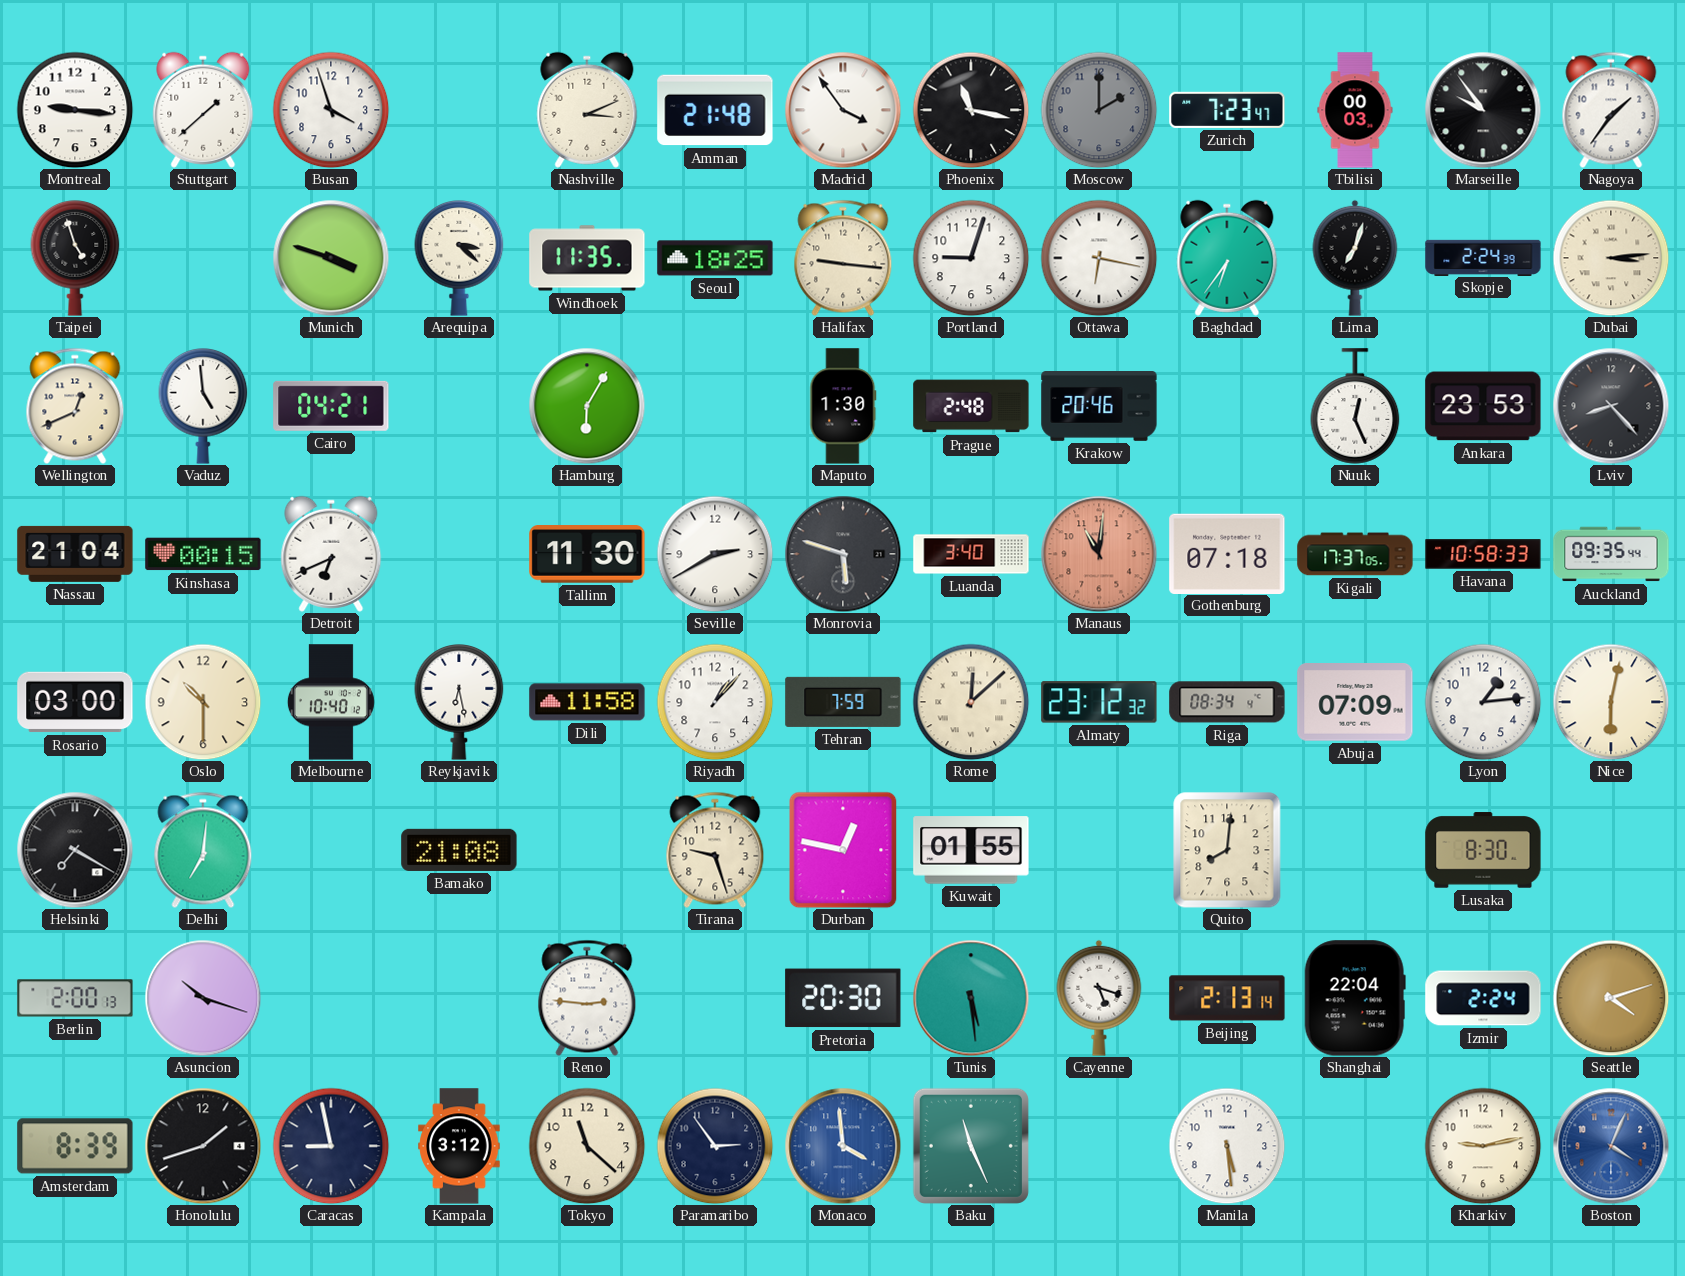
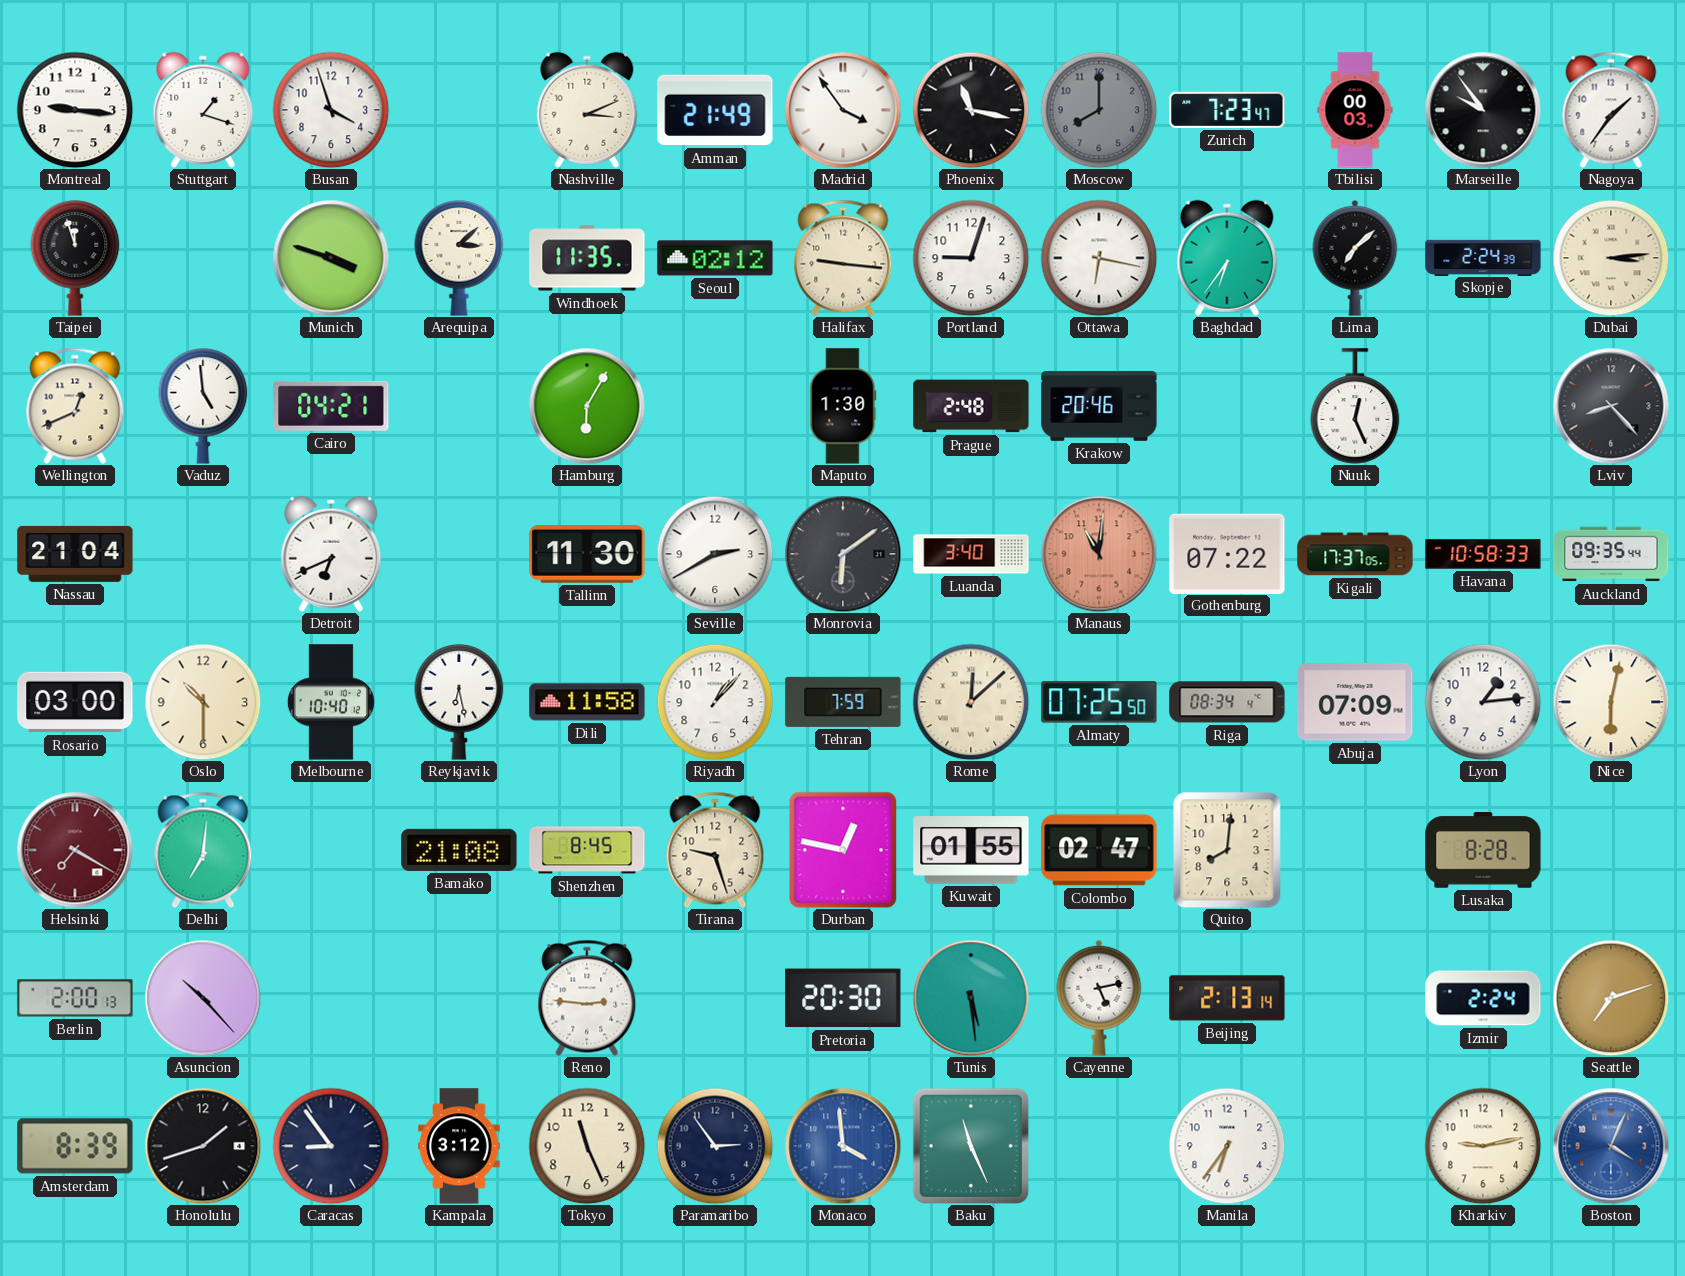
Stuttgart: 1:38 -> 1:18 (203, 110)
Amman: 21:48 -> 21:49 (715, 110)
Moscow: 2:00 -> 8:00 (1099, 110)
Taipei: 4:57 -> 11:57 (75, 259)
Arequipa: 3:22 -> 3:08 (459, 259)
Seoul: 18:25 -> 02:12 (715, 258)
Lima: 7:03 -> 7:08 (1355, 258)
Ankara: 23:53 -> none (1483, 406)
Kinshasa: 00:15 -> none (203, 554)
Monrovia: 5:48 -> 6:09 (843, 554)
Gothenburg: 07:18 -> 07:22 (1227, 553)
Almaty: 23:12 -> 07:25 (1099, 702)
Helsinki dial: black -> burgundy (75, 850)
Shenzhen: none -> 8:45 (587, 850)
Colombo: none -> 02:47 (1099, 850)
Lusaka: 8:30 -> 8:28 (1483, 850)
Asuncion: 10:18 -> 10:23 (203, 998)
Cayenne: 5:18 -> 5:13 (1099, 998)
Shanghai: 22:04 -> none (1355, 998)
Seattle: 4:12 -> 7:12 (1611, 998)
Caracas: 8:58 -> 8:54 (331, 1146)
Tokyo: 11:22 -> 11:26 (587, 1146)
Manila: 5:29 -> 6:36 (1227, 1146)
